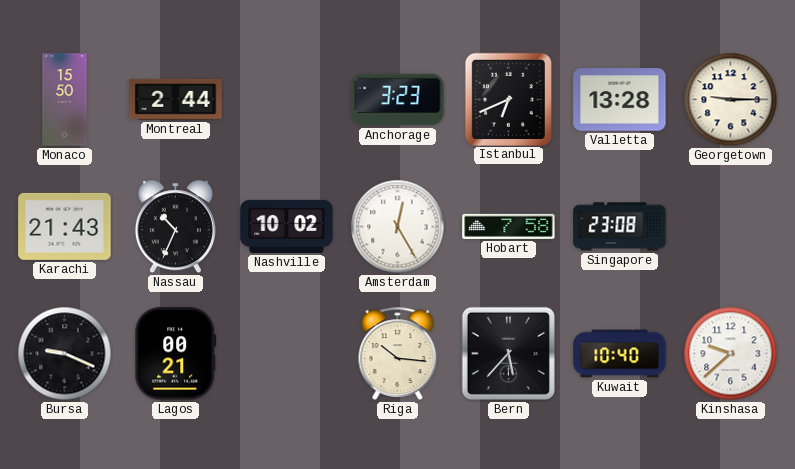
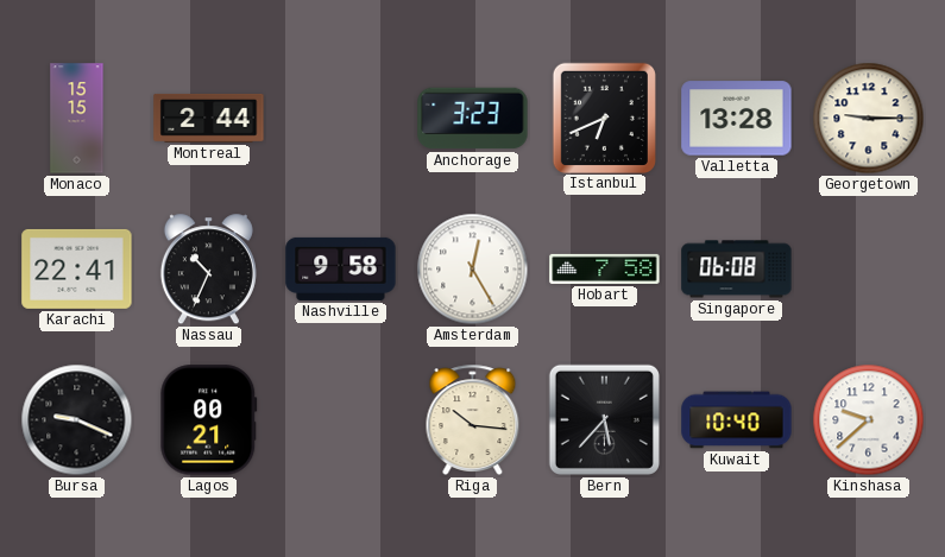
Monaco: 15:50 -> 15:15 (77, 119)
Karachi: 21:43 -> 22:41 (77, 268)
Nashville: 10:02 -> 9:58 (341, 268)
Singapore: 23:08 -> 06:08 (737, 270)
